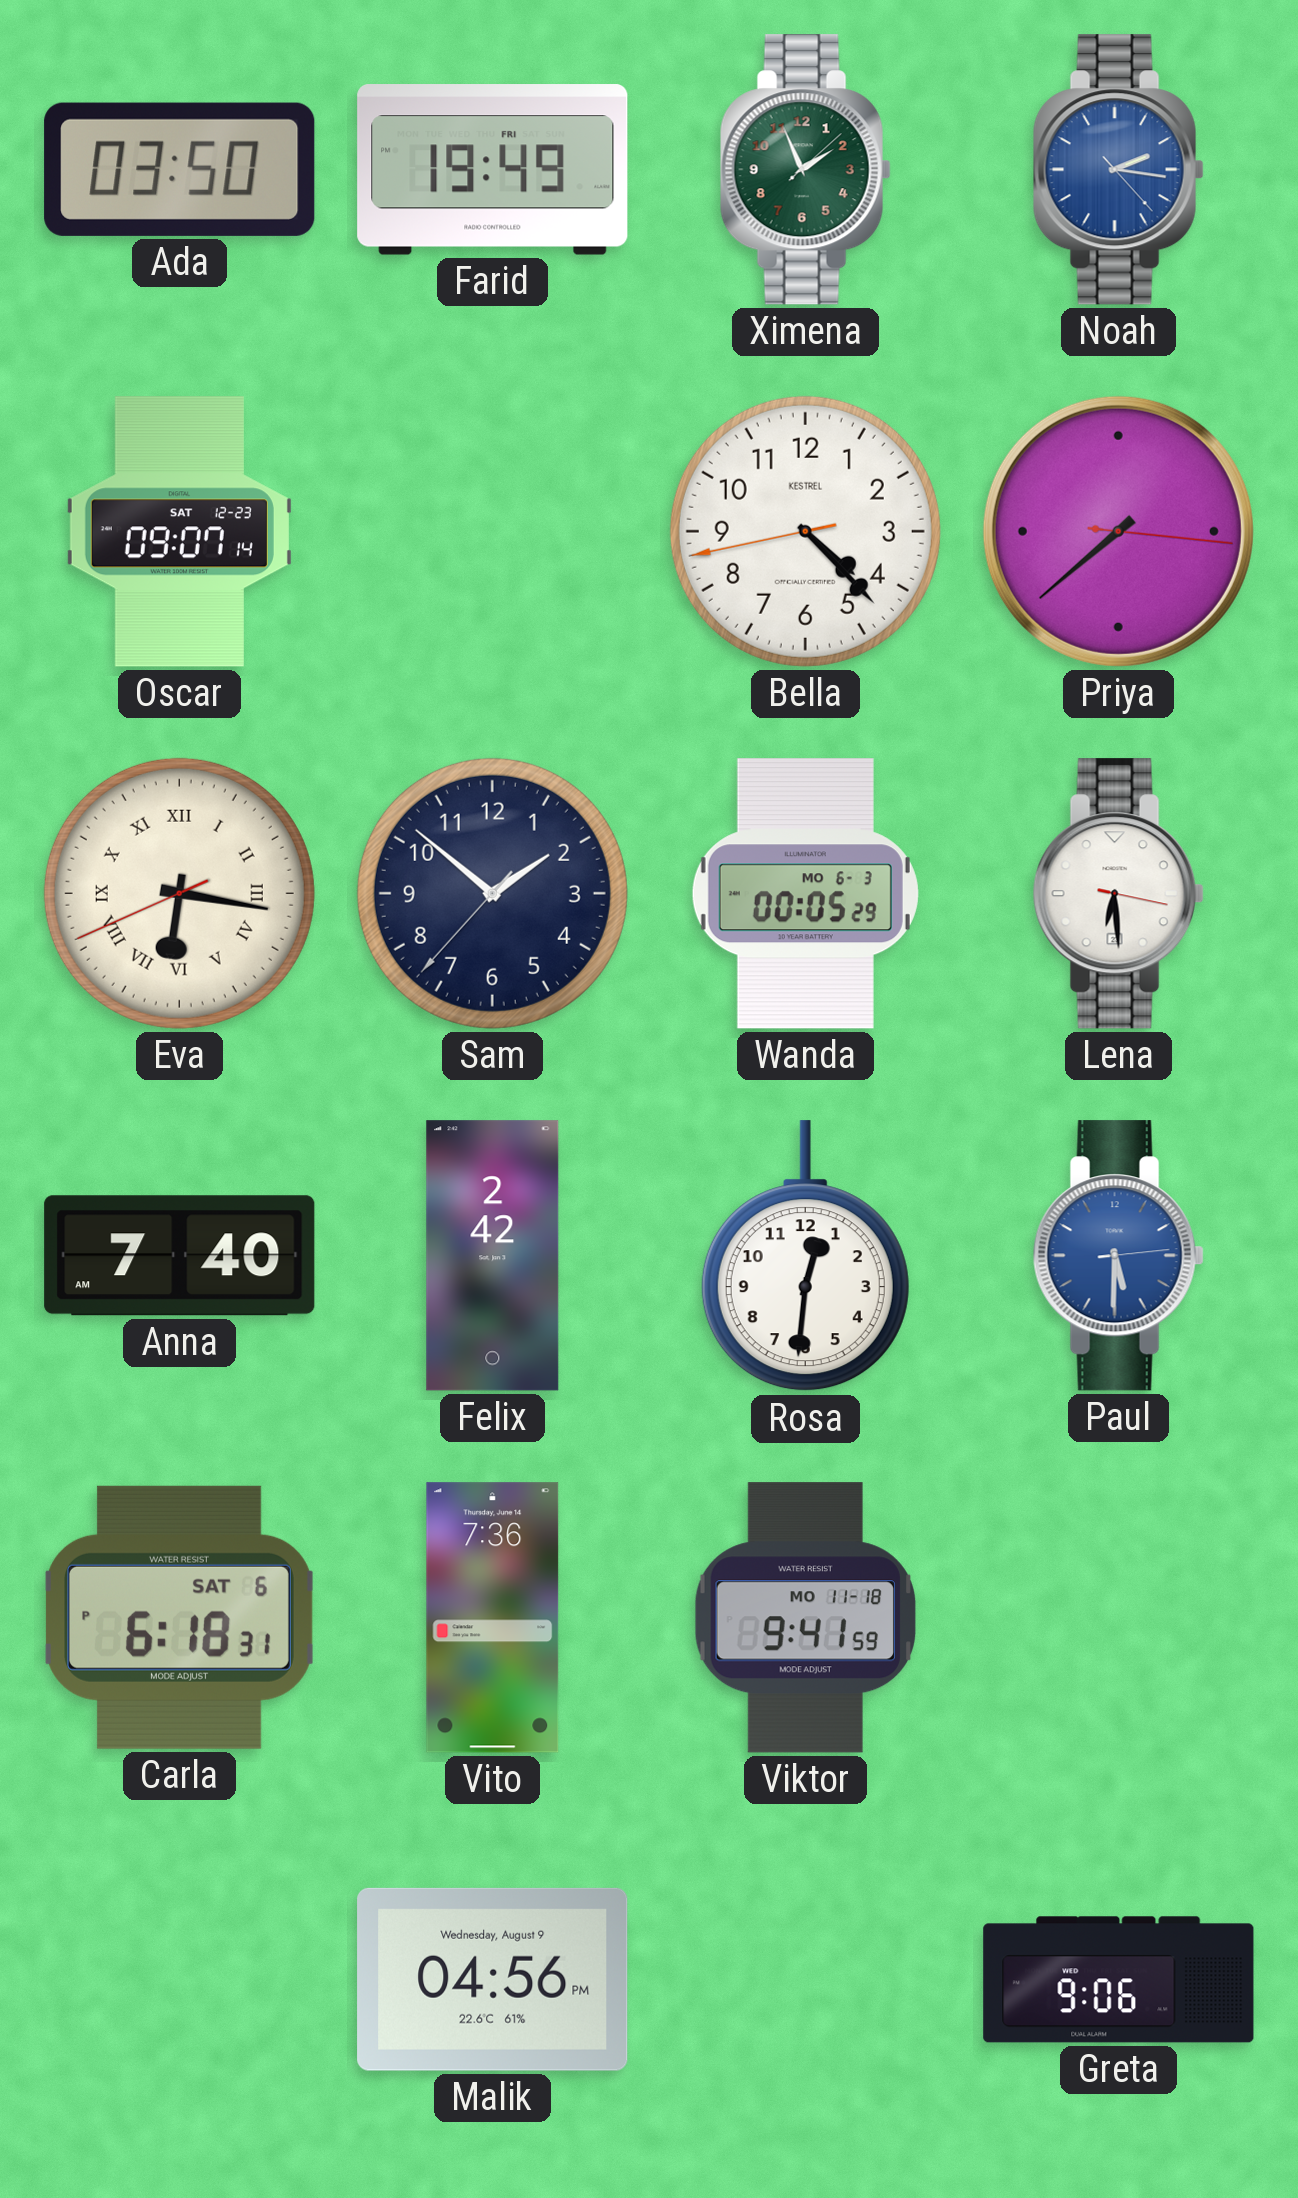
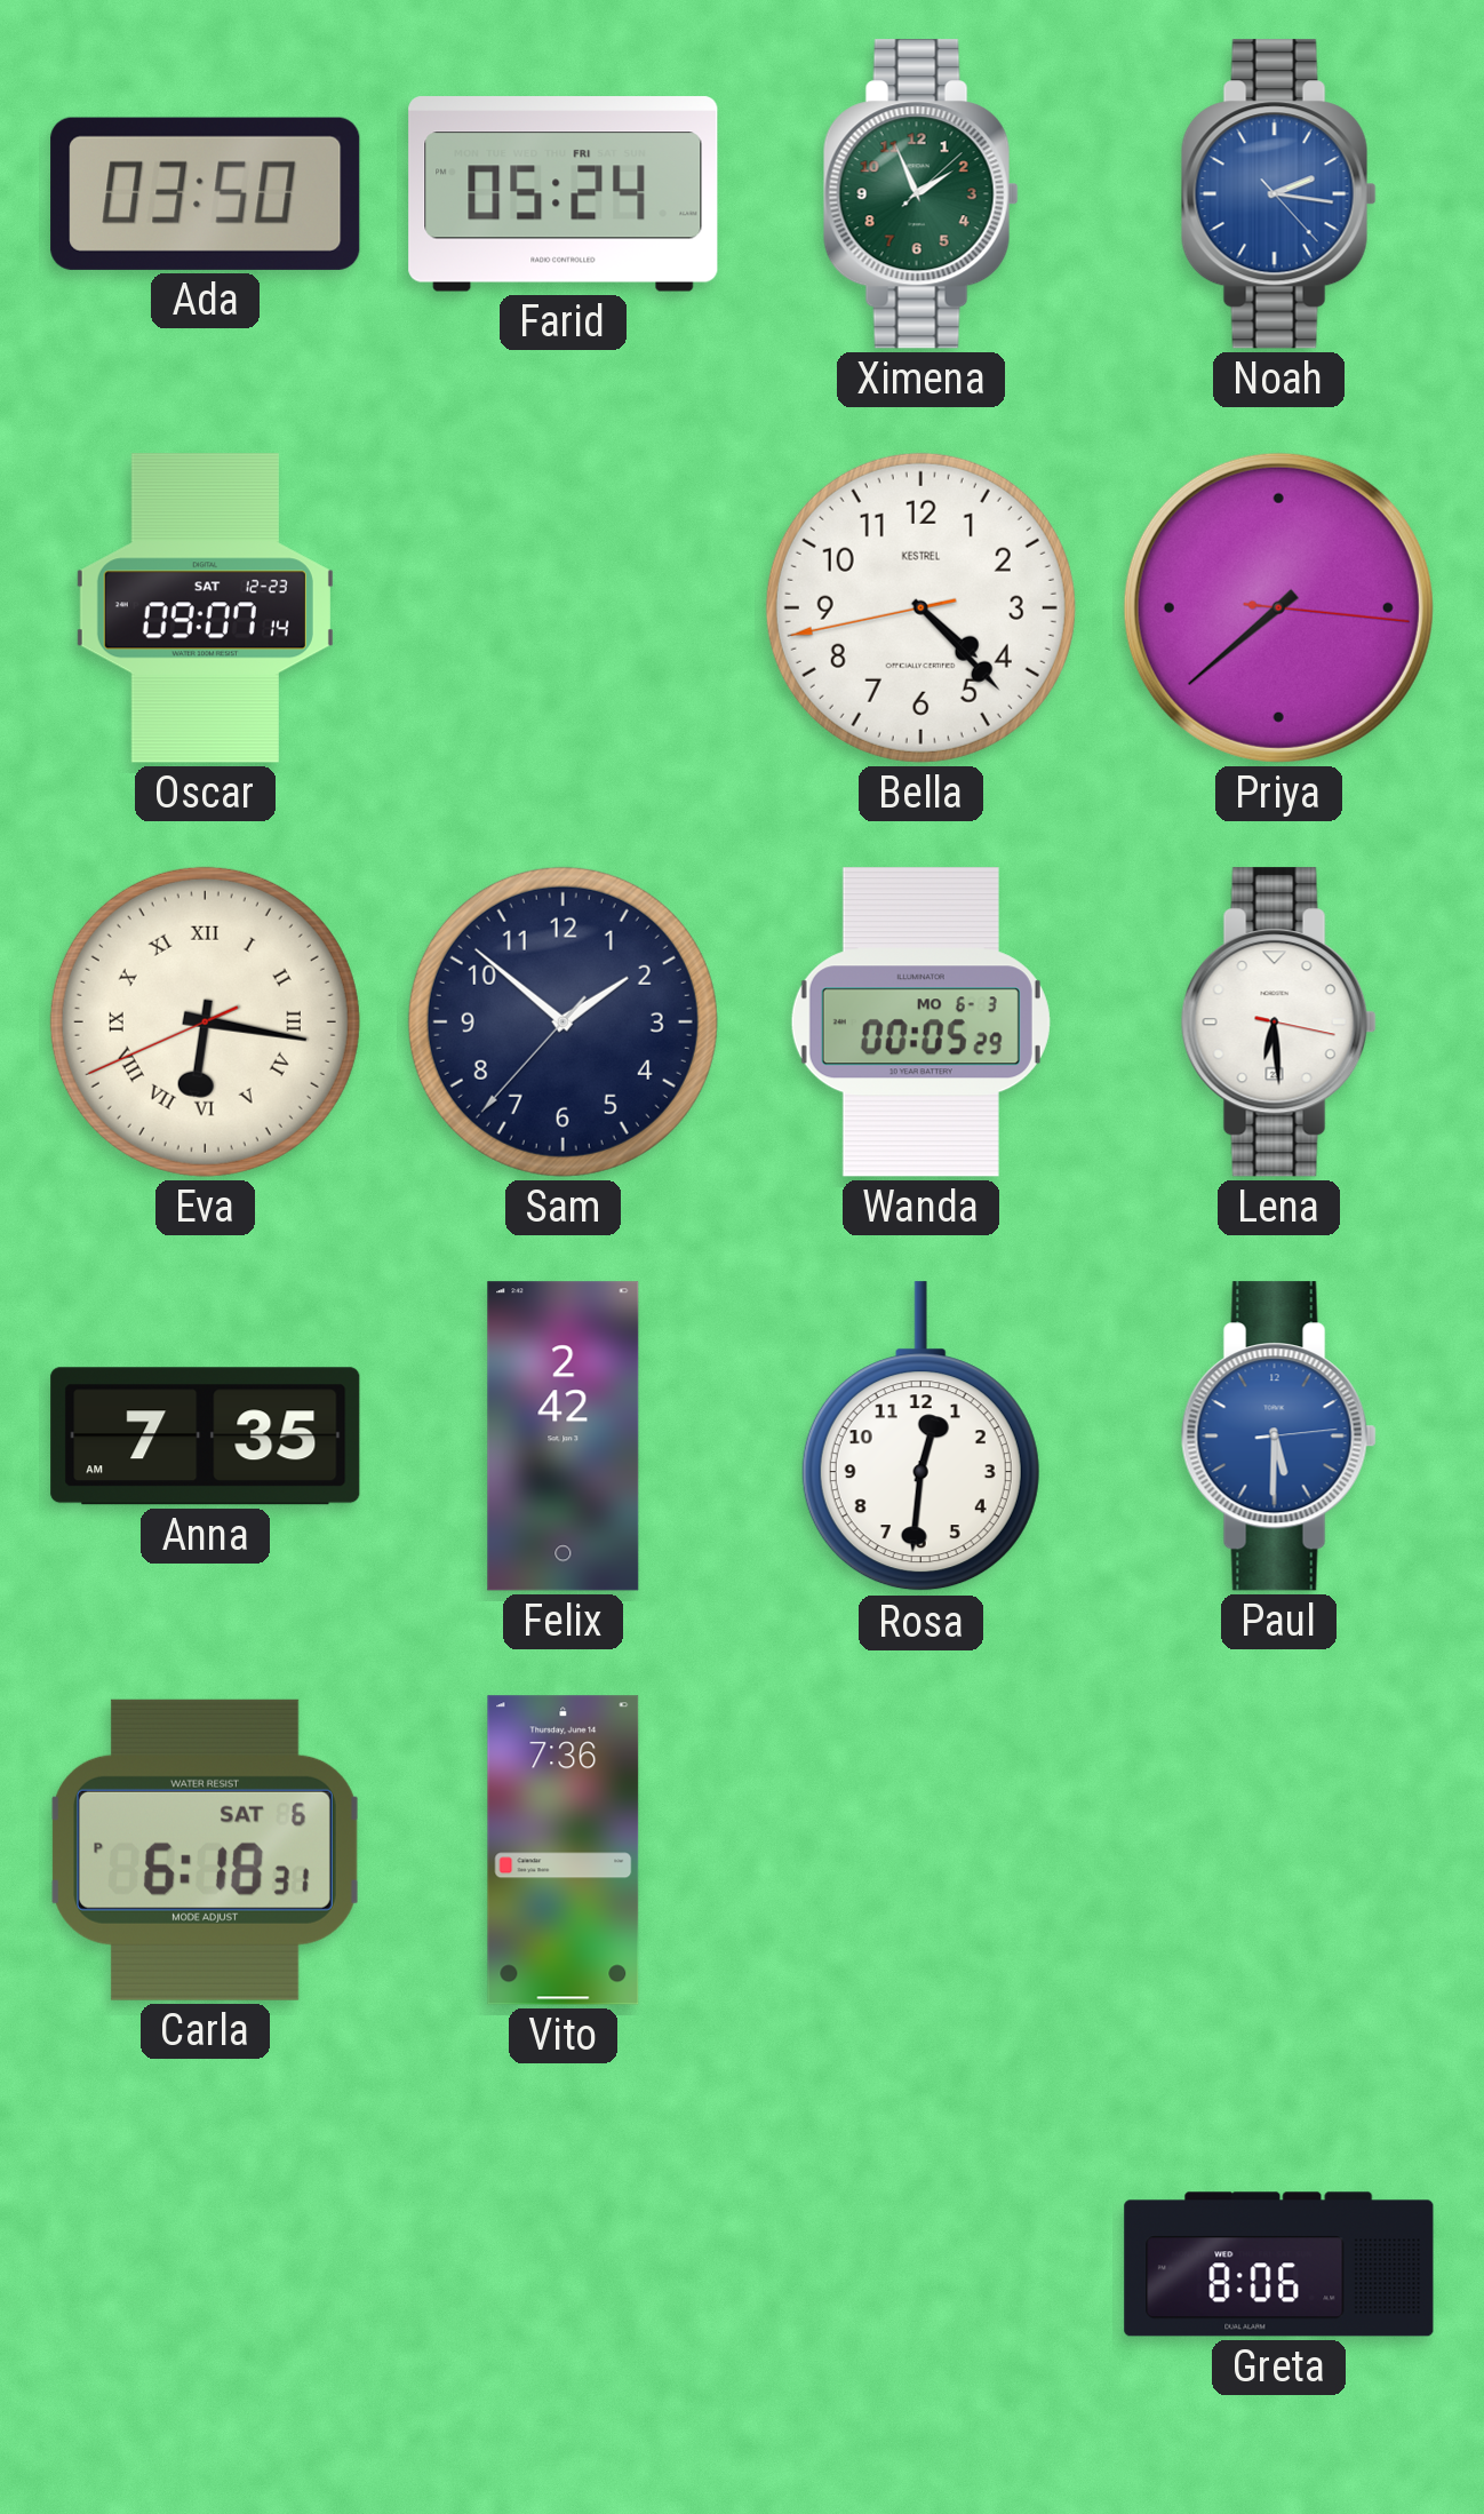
Farid: 19:49 -> 05:24 (564, 194)
Anna: 7:40 -> 7:35 (206, 1437)
Viktor: 9:41 -> none (805, 1618)
Malik: 04:56 -> none (493, 1979)
Greta: 9:06 -> 8:06 (1279, 2265)
